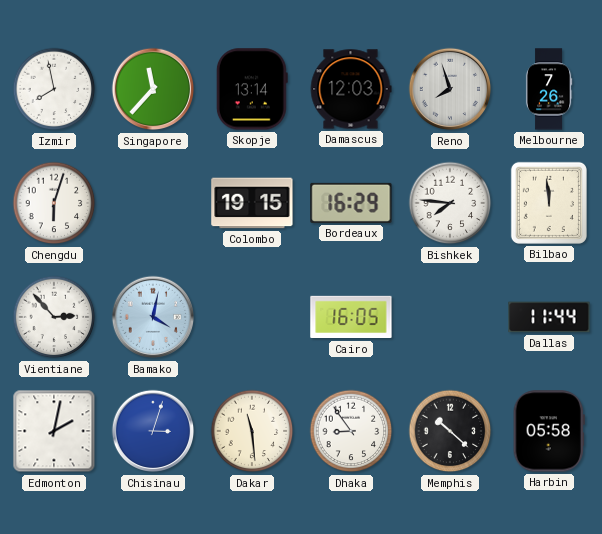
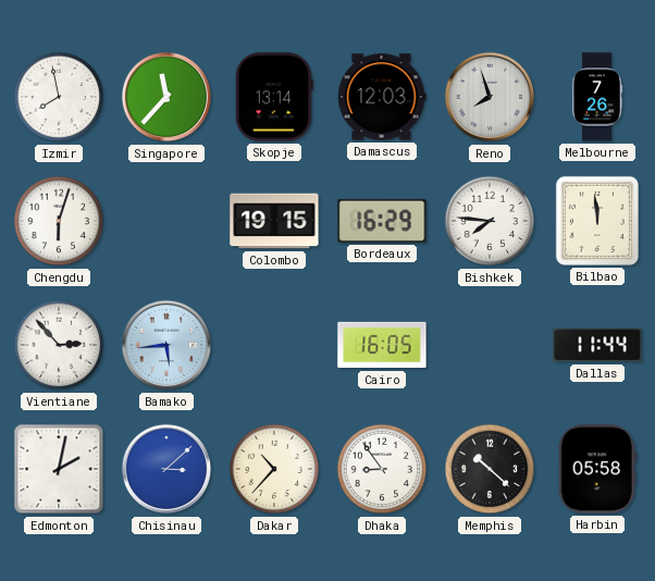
Bamako: 4:02 -> 5:44 (166, 345)
Chisinau: 3:03 -> 3:08 (166, 469)
Dakar: 11:29 -> 10:37 (274, 469)
